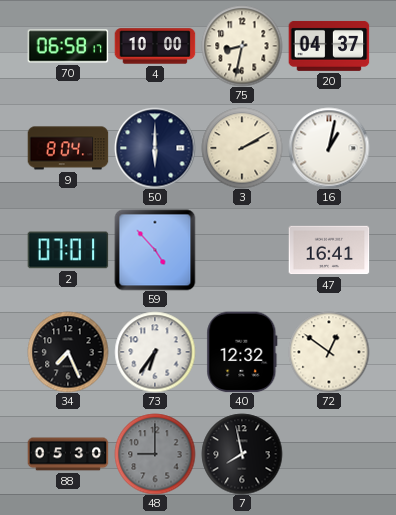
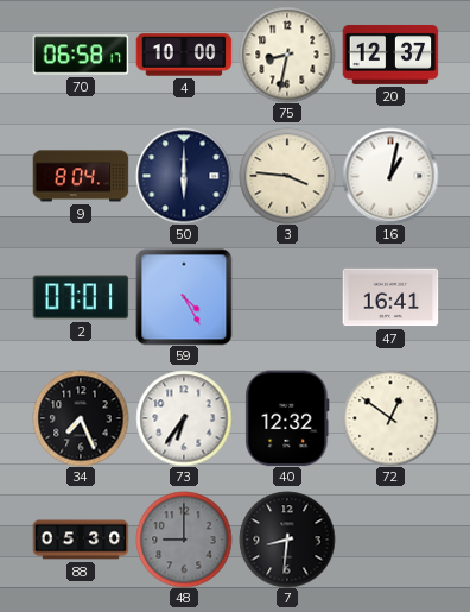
20: 04:37 -> 12:37 (390, 55)
3: 2:10 -> 3:46 (287, 176)
59: 4:53 -> 4:25 (184, 297)
7: 7:58 -> 8:31 (287, 540)
